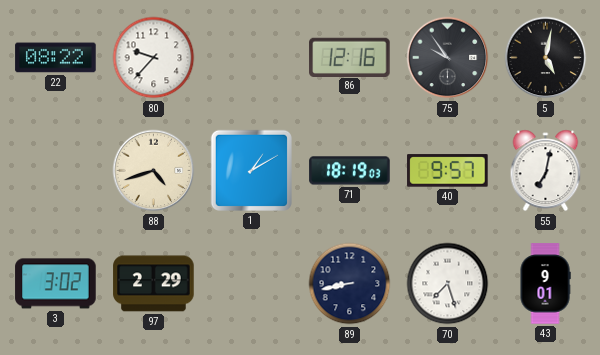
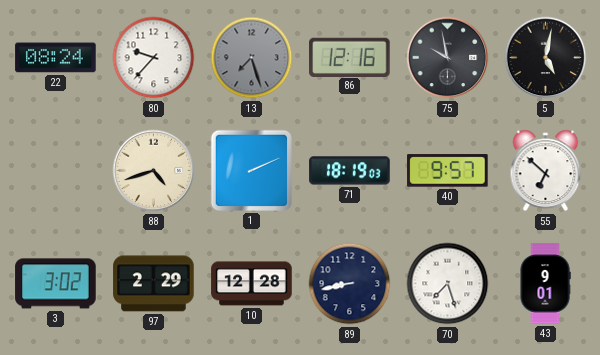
22: 08:22 -> 08:24 (56, 58)
13: none -> 7:27 (252, 58)
75: 9:54 -> 9:58 (448, 58)
1: 1:10 -> 2:11 (251, 170)
55: 7:02 -> 6:52 (546, 171)
10: none -> 12:28 (252, 284)
